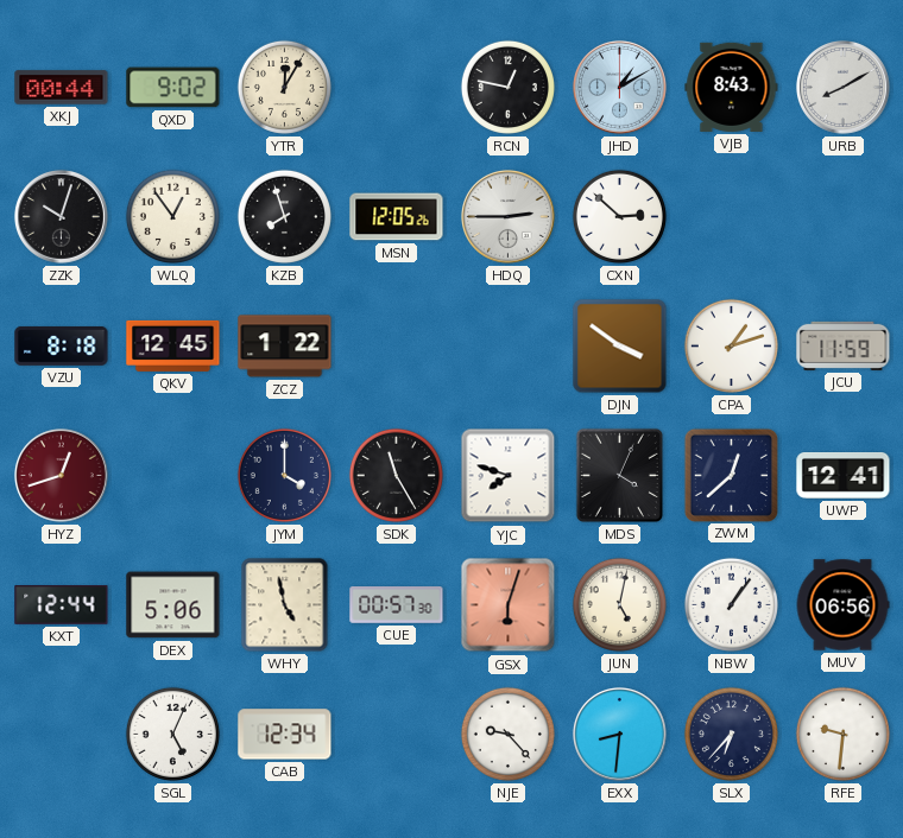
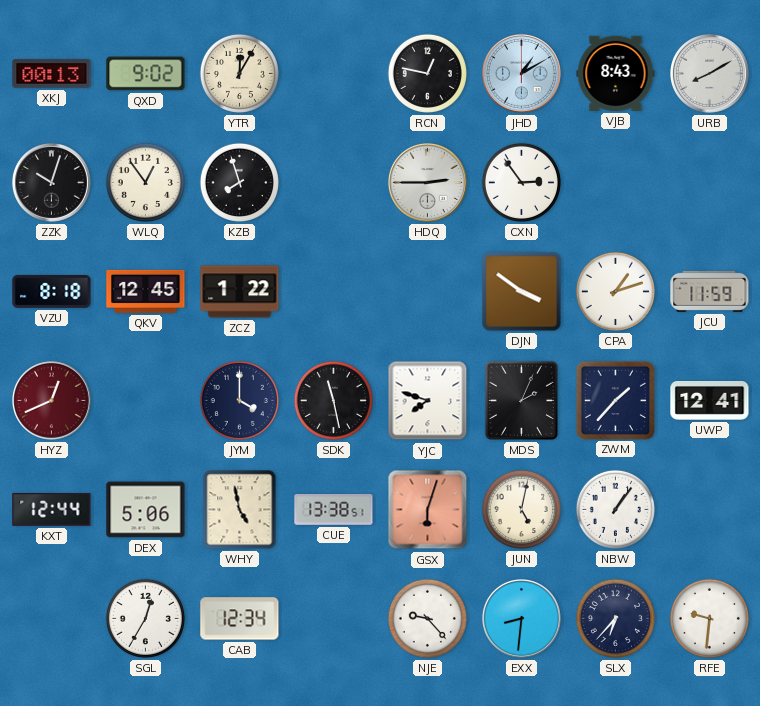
XKJ: 00:44 -> 00:13 (52, 74)
MSN: 12:05 -> none (397, 217)
CXN: 2:52 -> 2:54 (521, 182)
HYZ: 12:42 -> 12:41 (52, 401)
SDK: 11:25 -> 11:28 (333, 400)
MDS: 4:04 -> 2:04 (521, 400)
ZWM: 12:38 -> 1:37 (615, 400)
CUE: 00:57 -> 13:38 (334, 510)
MUV: 06:56 -> none (842, 605)
SGL: 5:04 -> 12:35 (145, 618)
